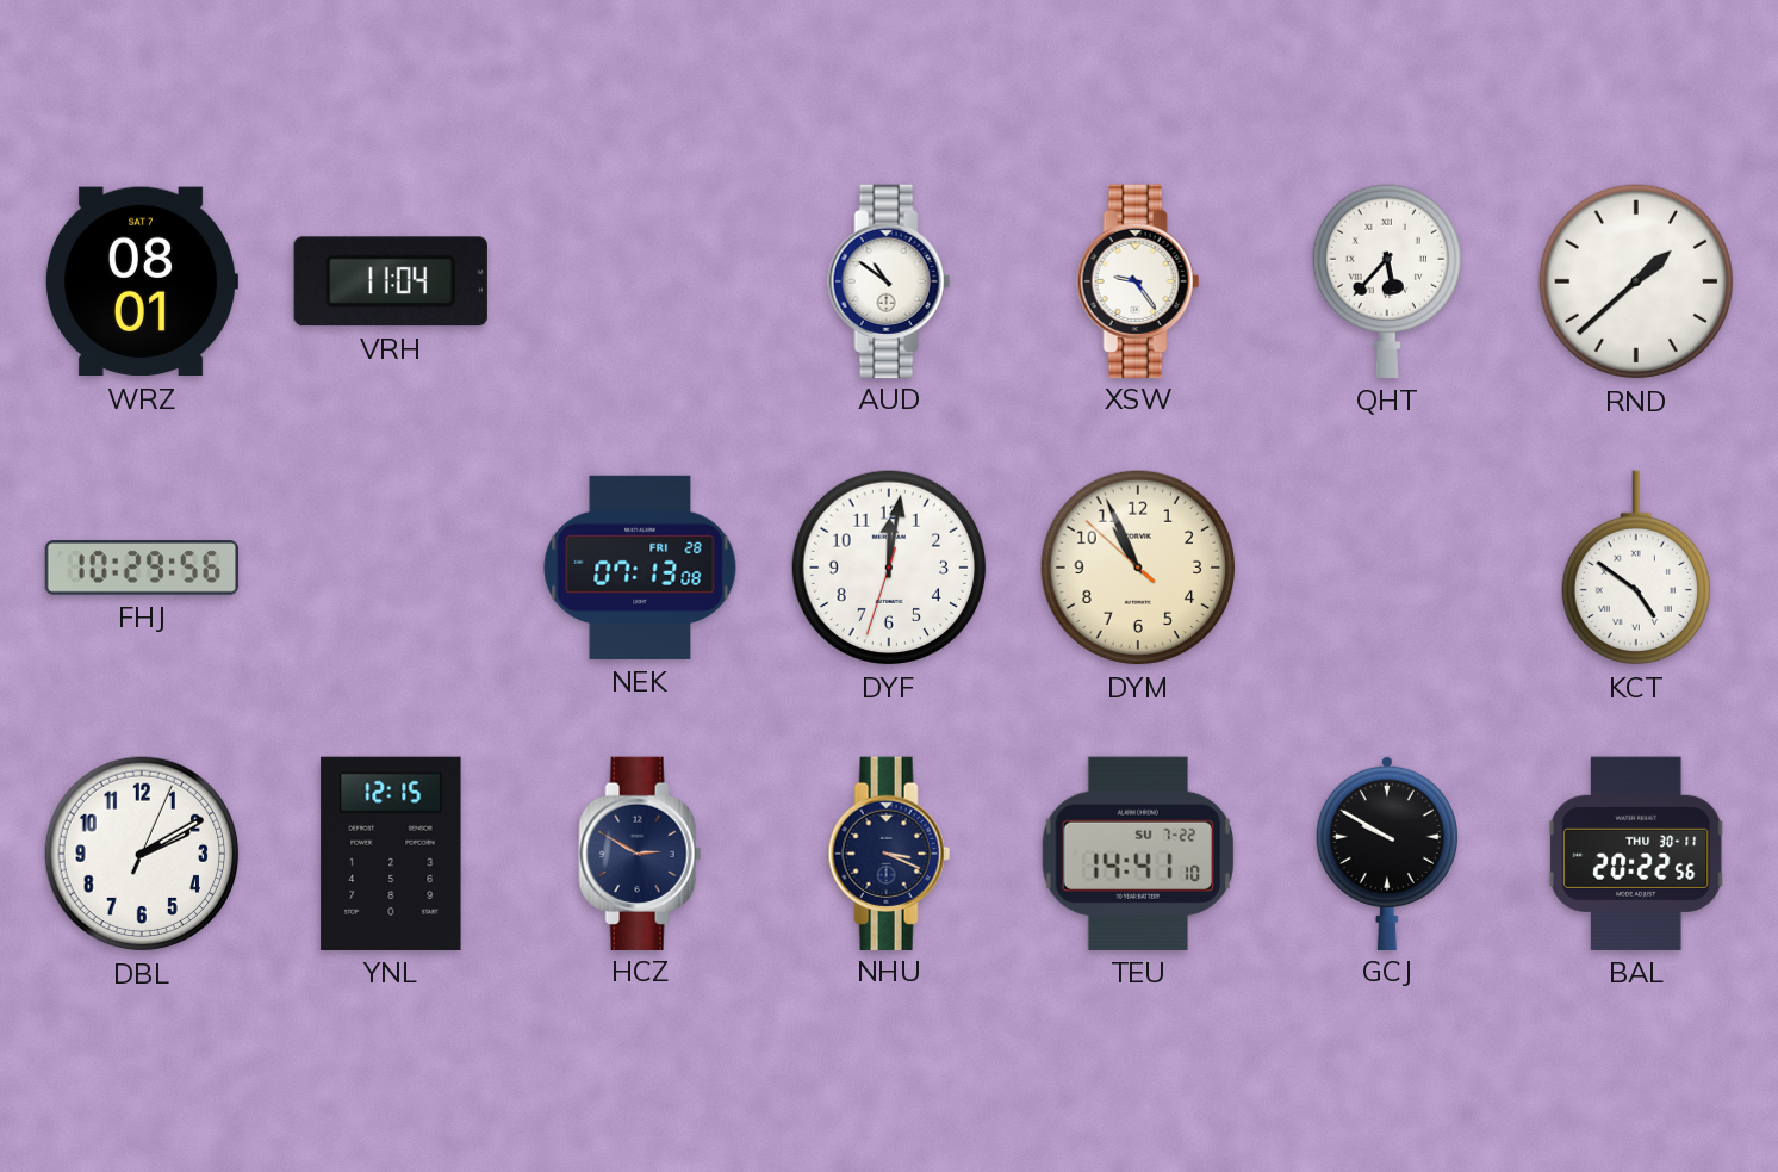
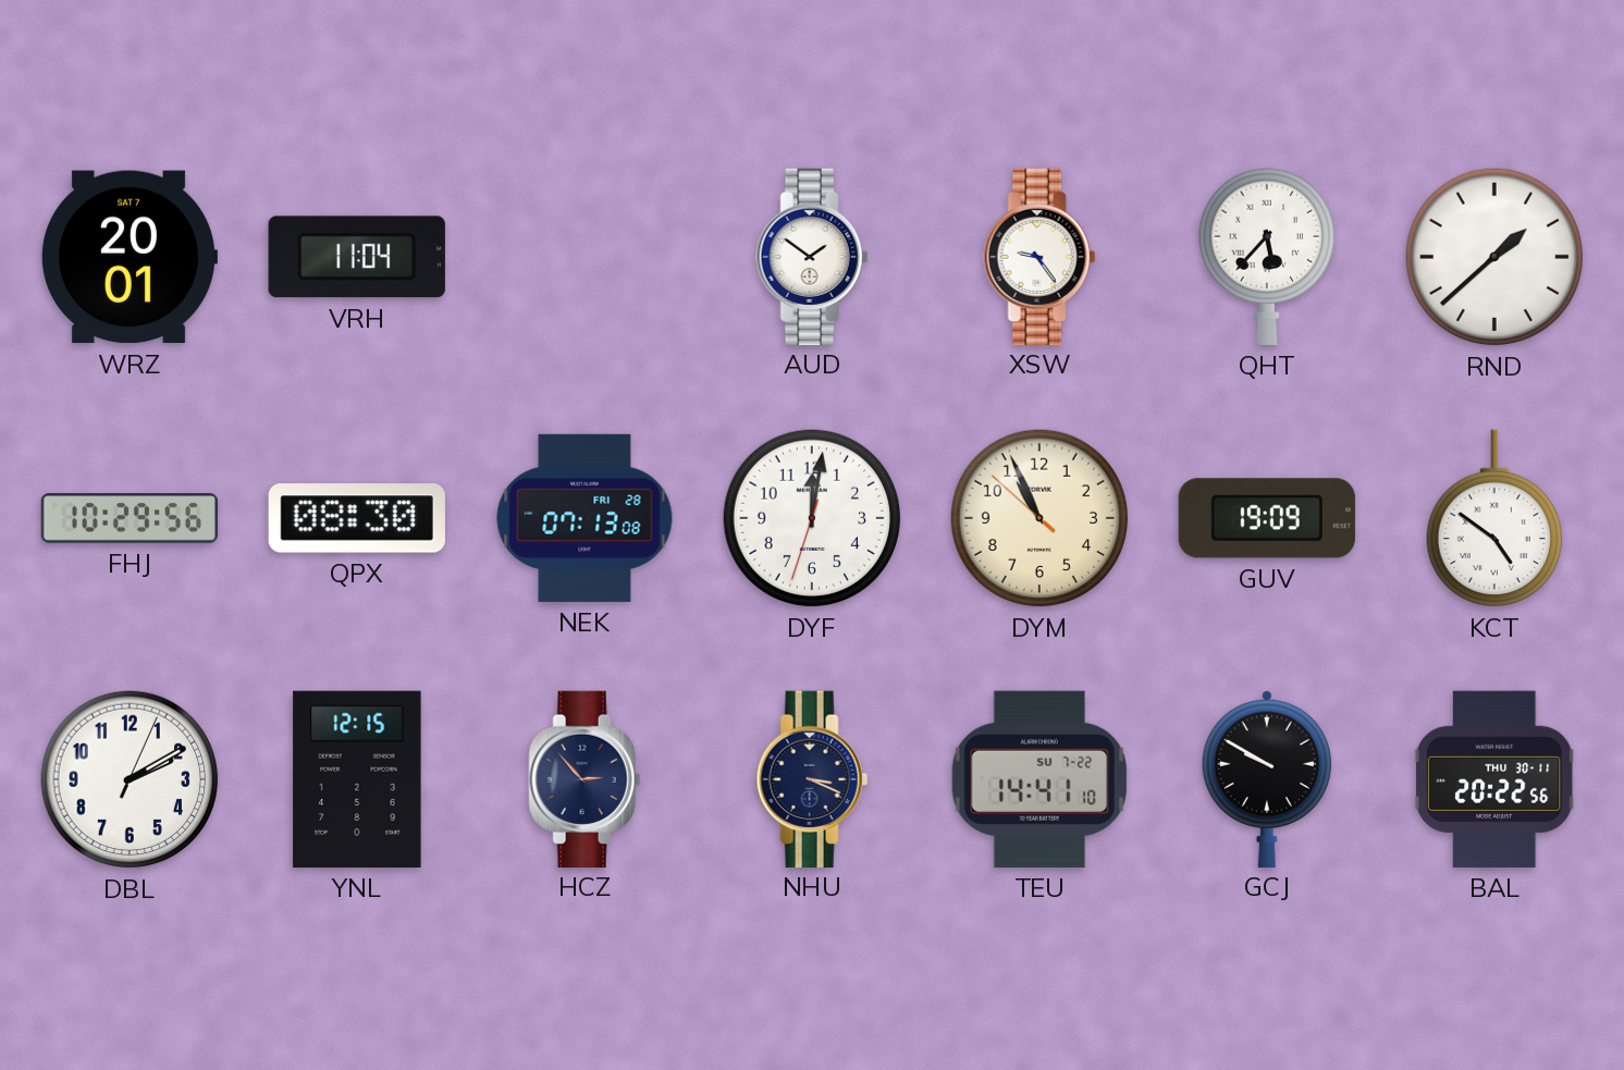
WRZ: 08:01 -> 20:01 (128, 257)
AUD: 10:51 -> 1:51 (812, 256)
QPX: none -> 08:30 (357, 518)
GUV: none -> 19:09 (1267, 518)
HCZ: 2:50 -> 2:53 (585, 778)
